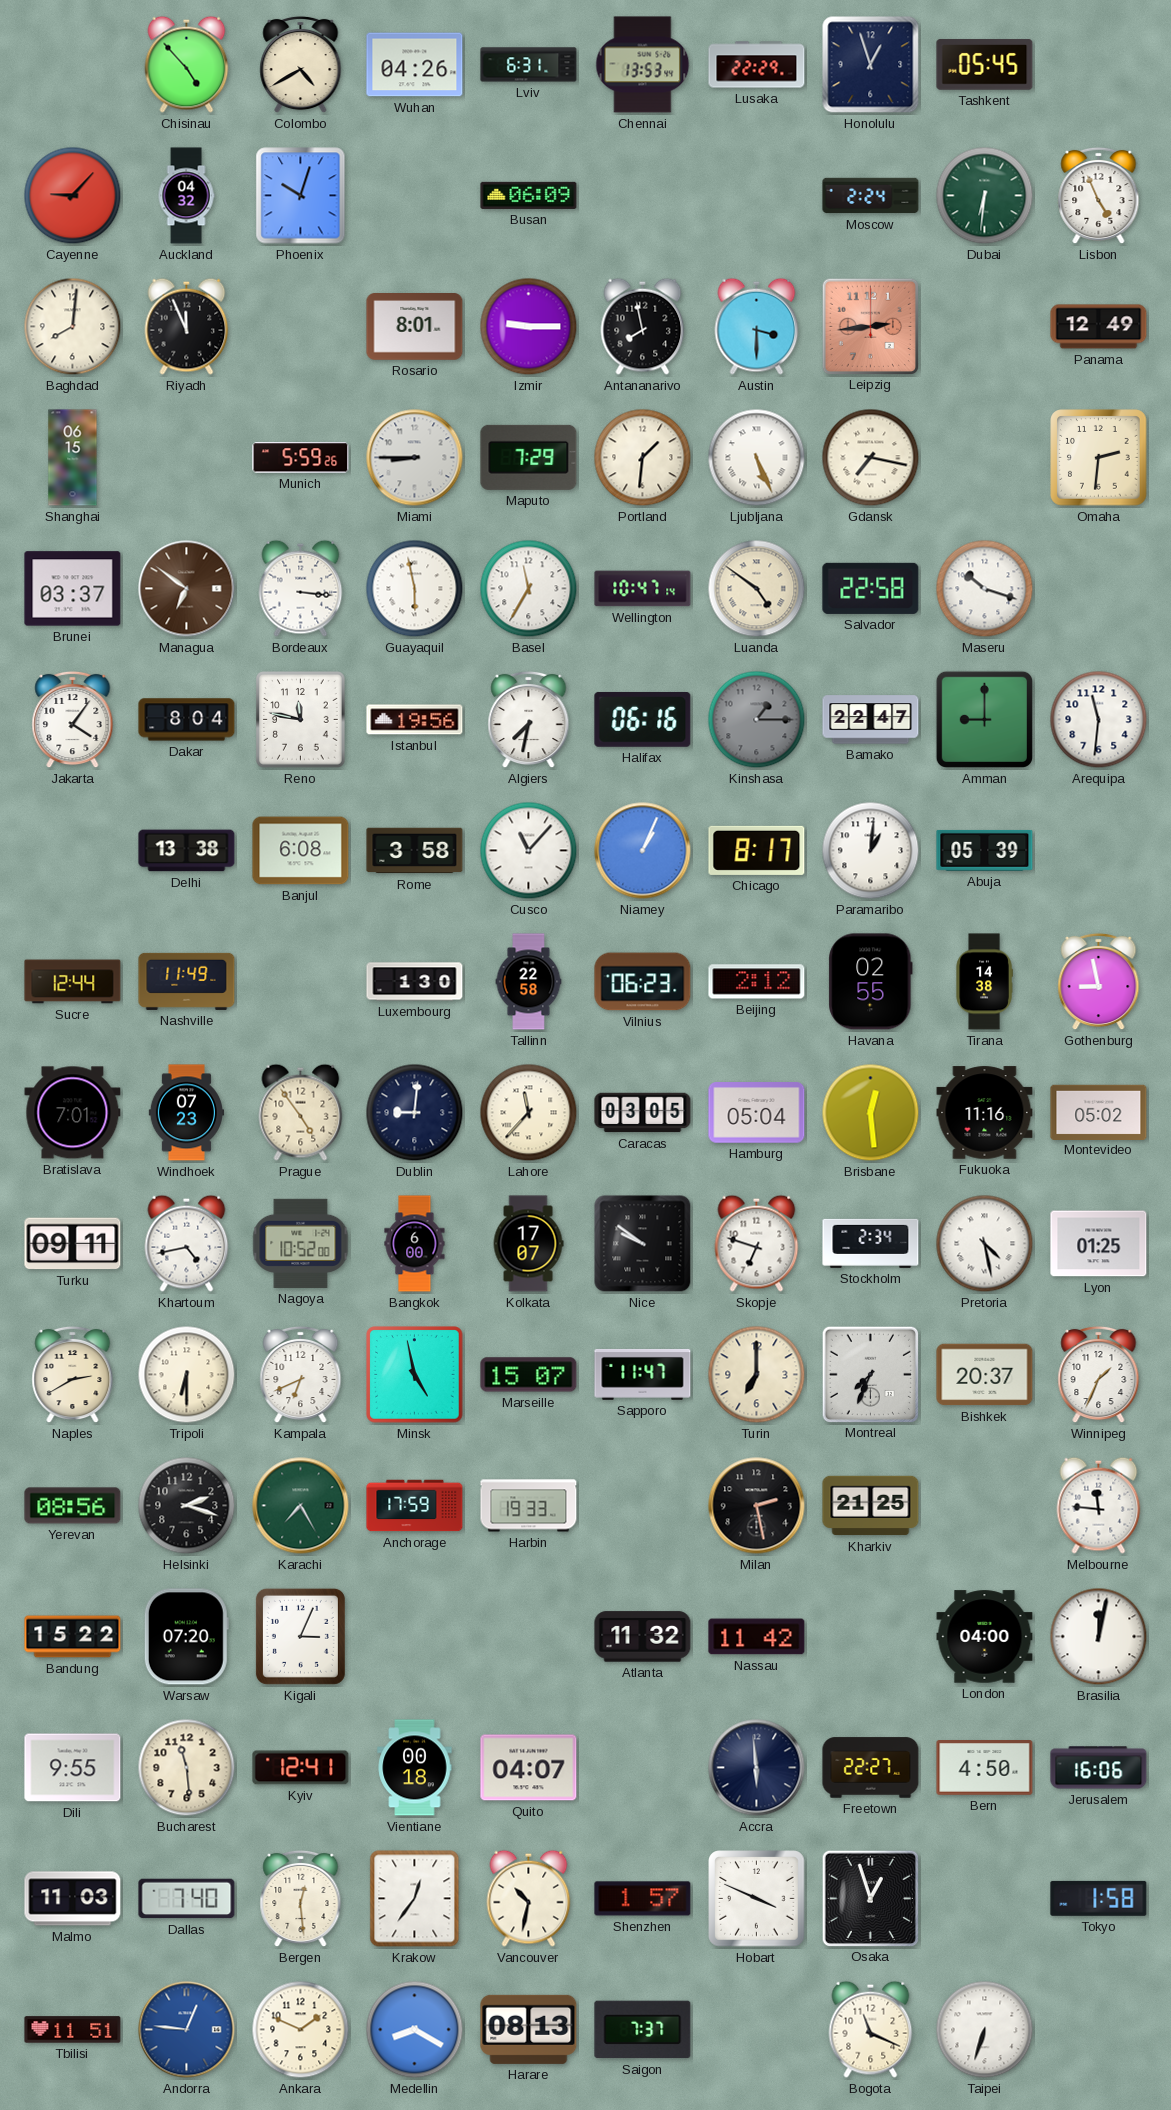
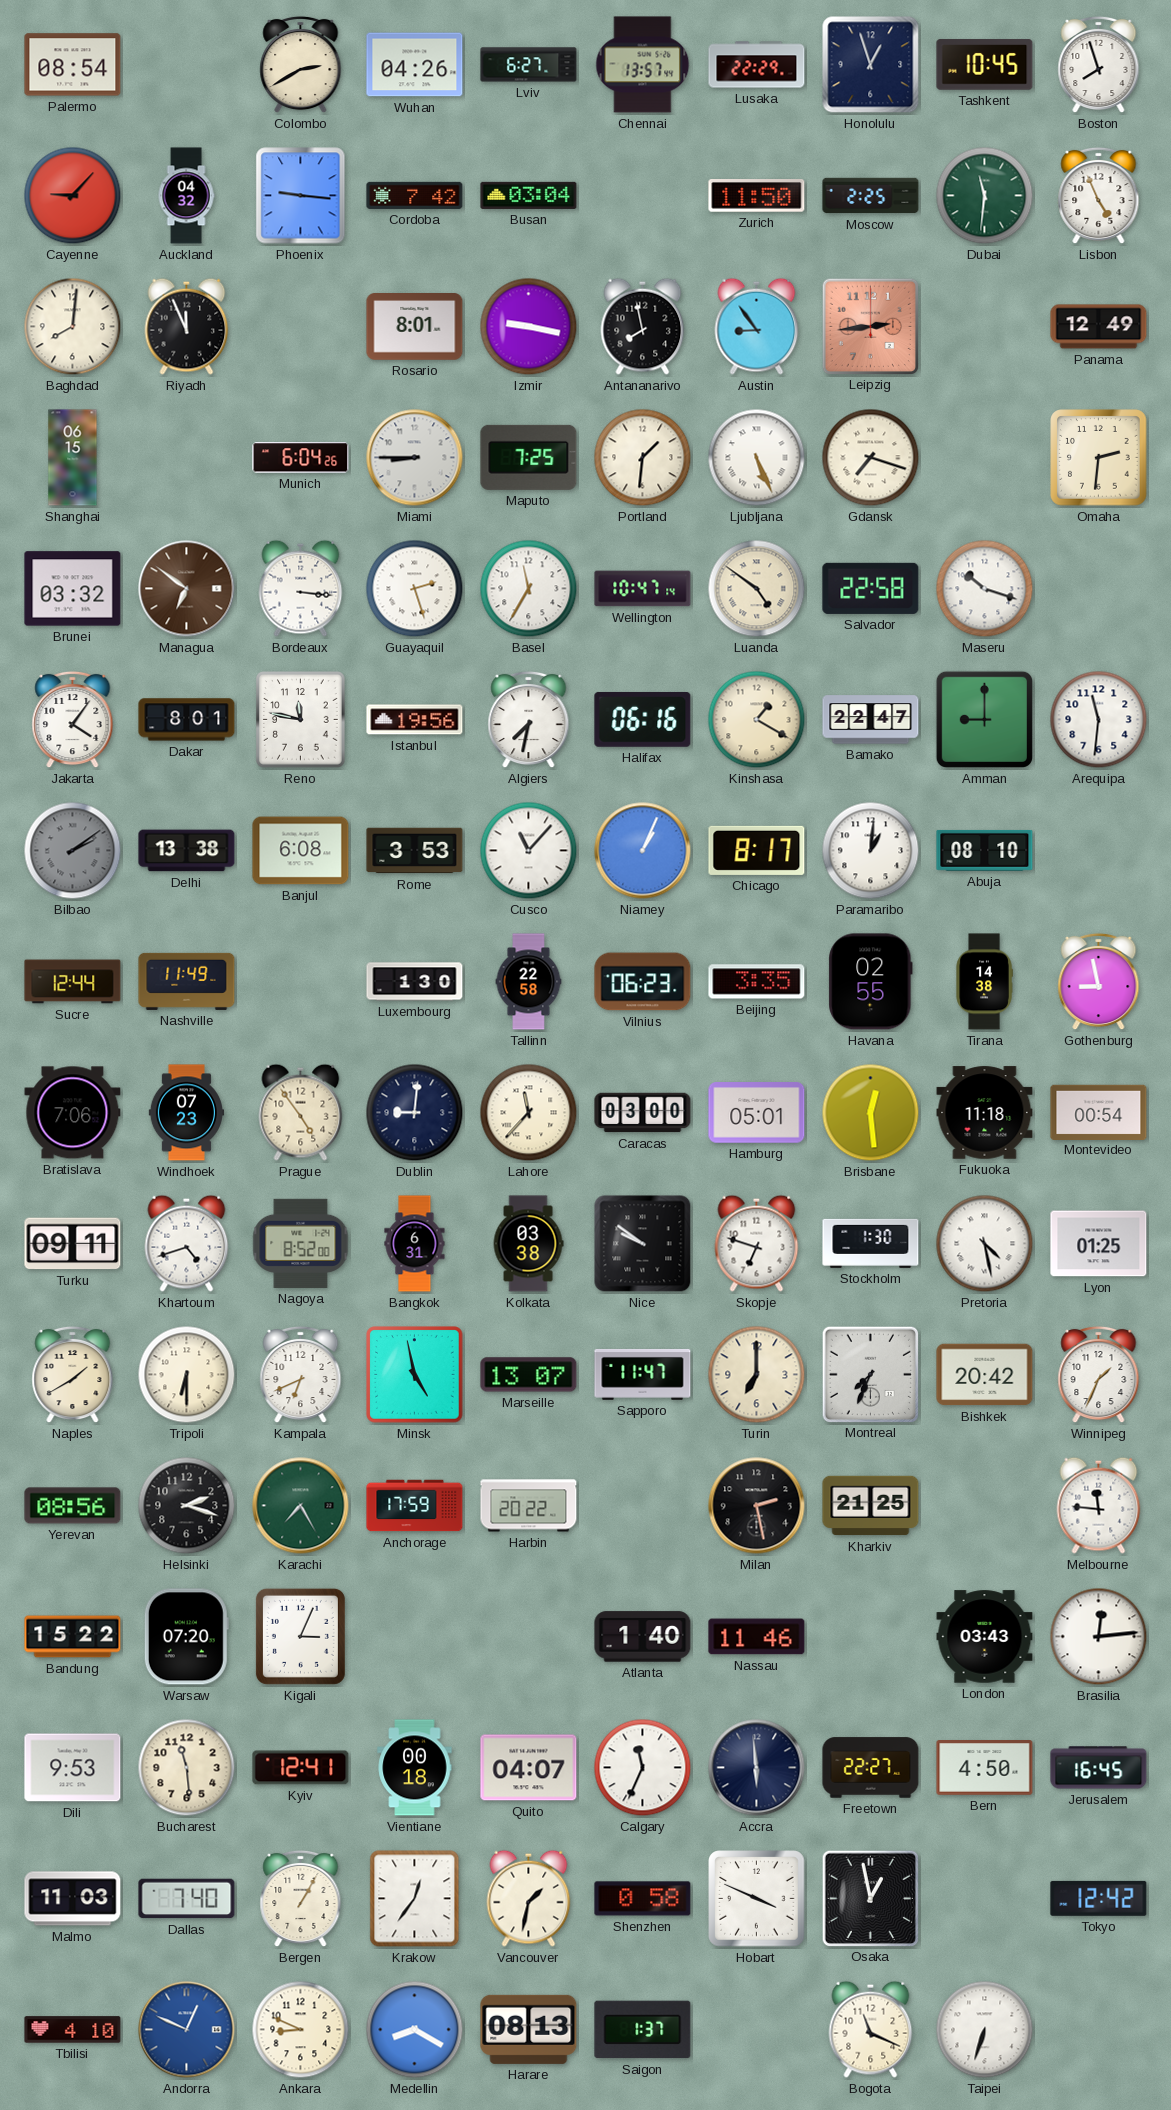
Palermo: none -> 08:54 (73, 65)
Chisinau: 4:53 -> none (187, 64)
Colombo: 4:40 -> 2:40 (301, 65)
Lviv: 6:31 -> 6:27 (529, 65)
Chennai: 13:53 -> 13:57 (643, 65)
Tashkent: 05:45 -> 10:45 (985, 65)
Boston: none -> 7:57 (1099, 65)
Phoenix: 10:03 -> 9:16 (301, 196)
Cordoba: none -> 7:42 (415, 195)
Busan: 06:09 -> 03:04 (529, 195)
Zurich: none -> 11:50 (757, 196)
Moscow: 2:24 -> 2:25 (871, 196)
Dubai: 6:31 -> 11:31 (985, 196)
Izmir: 9:15 -> 9:17 (529, 327)
Austin: 3:30 -> 8:54 (757, 326)
Munich: 5:59 -> 6:04 (301, 458)
Maputo: 7:29 -> 7:25 (529, 457)
Gdansk: 7:17 -> 7:18 (871, 458)
Brunei: 03:37 -> 03:32 (73, 589)
Guayaquil: 5:58 -> 2:27 (415, 589)
Dakar: 8:04 -> 8:01 (187, 720)
Kinshasa: 1:15 -> 1:20 (757, 720)
Kinshasa dial: grey -> cream (757, 720)
Bilbao: none -> 2:09 (73, 851)
Rome: 3:58 -> 3:53 (415, 851)
Abuja: 05:39 -> 08:10 (985, 850)
Beijing: 2:12 -> 3:35 (757, 982)
Bratislava: 7:01 -> 7:06 (73, 1113)
Caracas: 03:05 -> 03:00 (643, 1113)
Hamburg: 05:04 -> 05:01 (757, 1113)
Fukuoka: 11:16 -> 11:18 (985, 1113)
Montevideo: 05:02 -> 00:54 (1099, 1112)
Khartoum: 4:43 -> 4:42 (187, 1243)
Nagoya: 10:52 -> 8:52 (301, 1243)
Bangkok: 6:00 -> 6:31 (415, 1244)
Kolkata: 17:07 -> 03:38 (528, 1244)
Stockholm: 2:34 -> 1:30 (871, 1243)
Naples: 2:40 -> 1:40 (73, 1375)
Marseille: 15:07 -> 13:07 (529, 1375)
Bishkek: 20:37 -> 20:42 (985, 1375)
Harbin: 19:33 -> 20:22 (529, 1506)
Atlanta: 11:32 -> 1:40 (643, 1637)
Nassau: 11:42 -> 11:46 (757, 1637)
London: 04:00 -> 03:43 (985, 1637)
Brasilia: 12:02 -> 12:14 (1099, 1637)
Dili: 9:55 -> 9:53 (73, 1768)
Calgary: none -> 11:34 (643, 1768)
Jerusalem: 16:06 -> 16:45 (1099, 1768)
Bergen: 12:29 -> 1:05 (301, 1899)
Vancouver: 10:32 -> 1:32 (529, 1898)
Shenzhen: 1:57 -> 0:58 (643, 1899)
Osaka: 12:57 -> 12:58 (870, 1898)
Tokyo: 1:58 -> 12:42 (1099, 1898)
Tbilisi: 11:51 -> 4:10 (73, 2030)
Andorra: 12:46 -> 12:49 (187, 2030)
Ankara: 1:49 -> 8:49 (301, 2030)
Saigon: 7:37 -> 1:37 (643, 2030)
